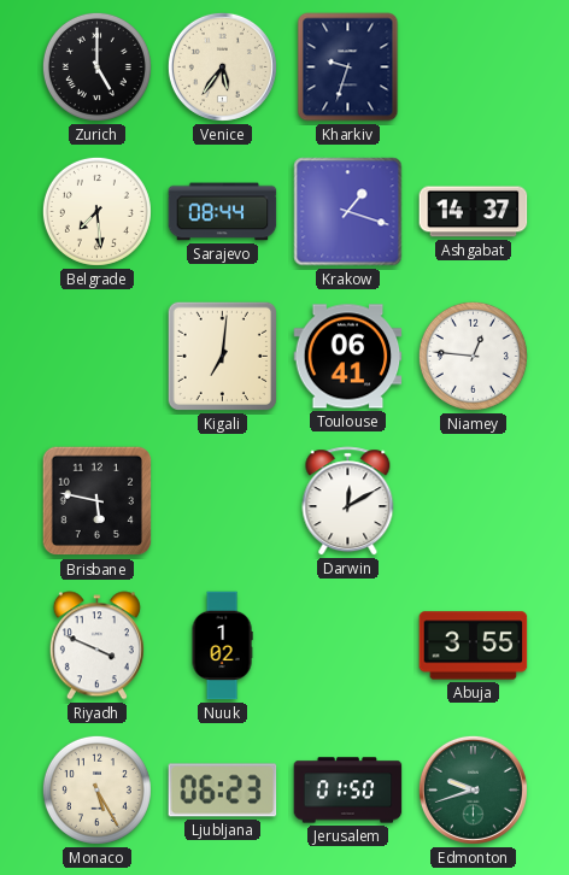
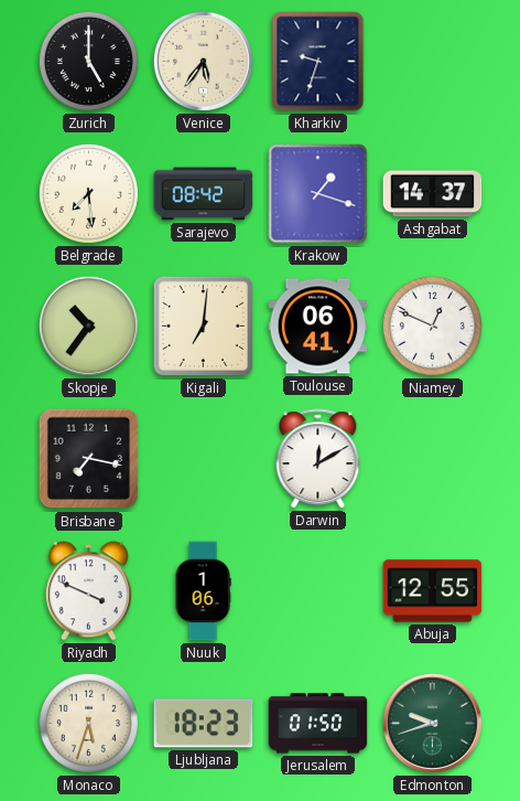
Sarajevo: 08:44 -> 08:42 (204, 194)
Skopje: none -> 10:36 (88, 325)
Niamey: 12:46 -> 12:49 (432, 325)
Brisbane: 5:47 -> 7:17 (89, 459)
Nuuk: 1:02 -> 1:06 (203, 591)
Abuja: 3:55 -> 12:55 (433, 591)
Monaco: 5:25 -> 5:33 (88, 723)
Ljubljana: 06:23 -> 18:23 (204, 724)
